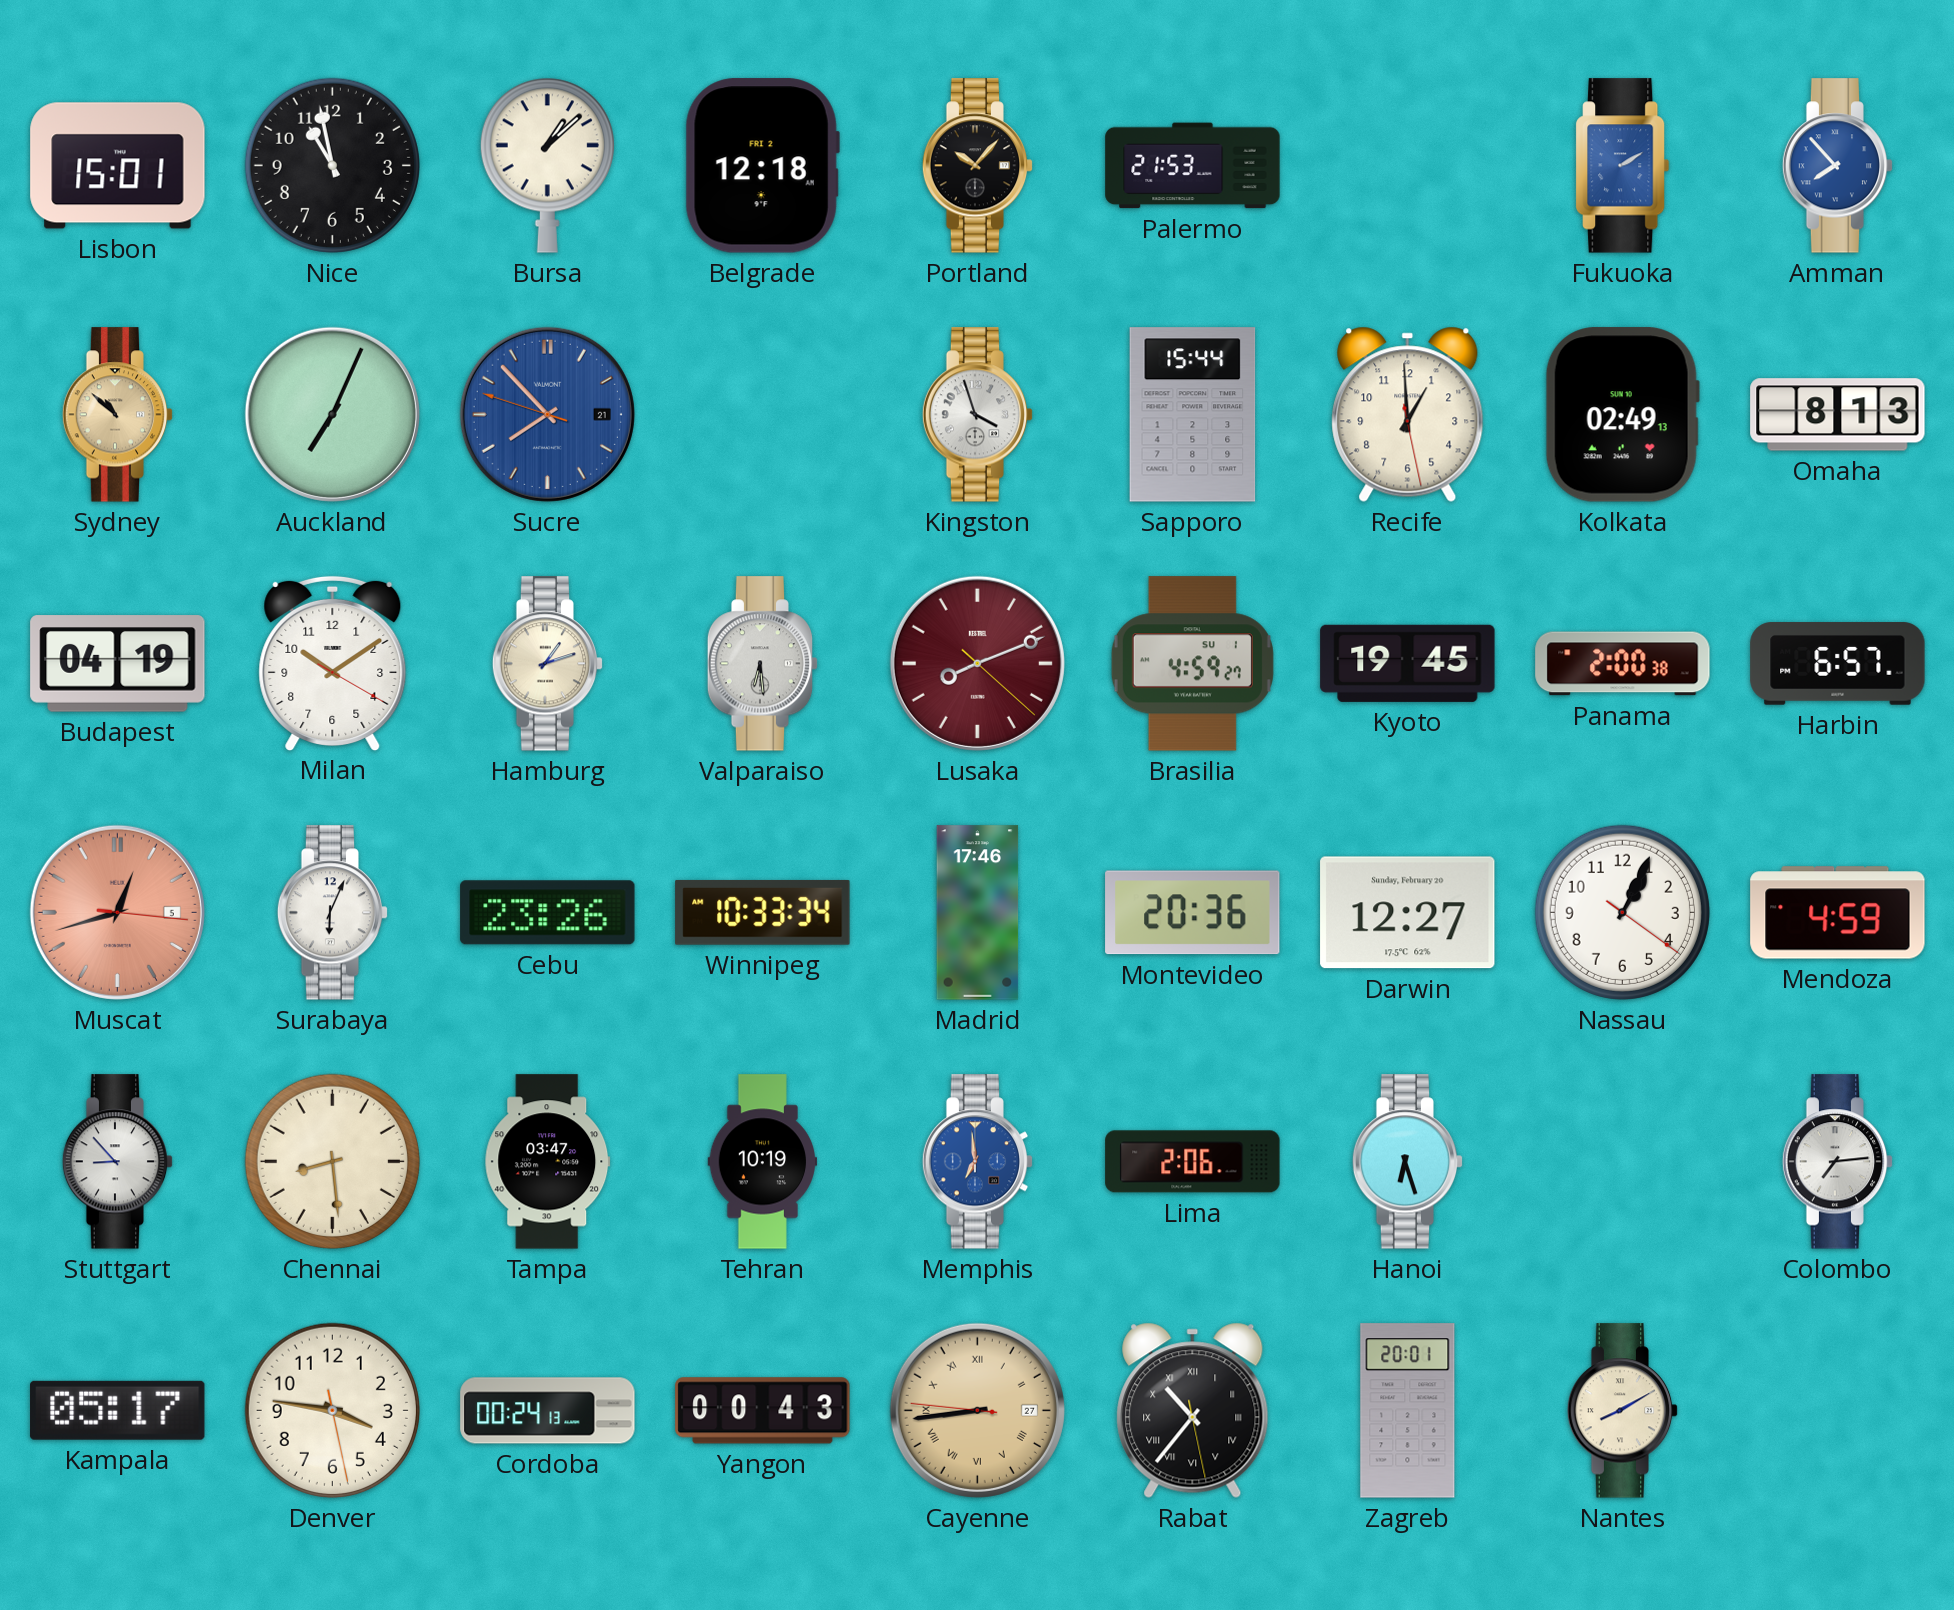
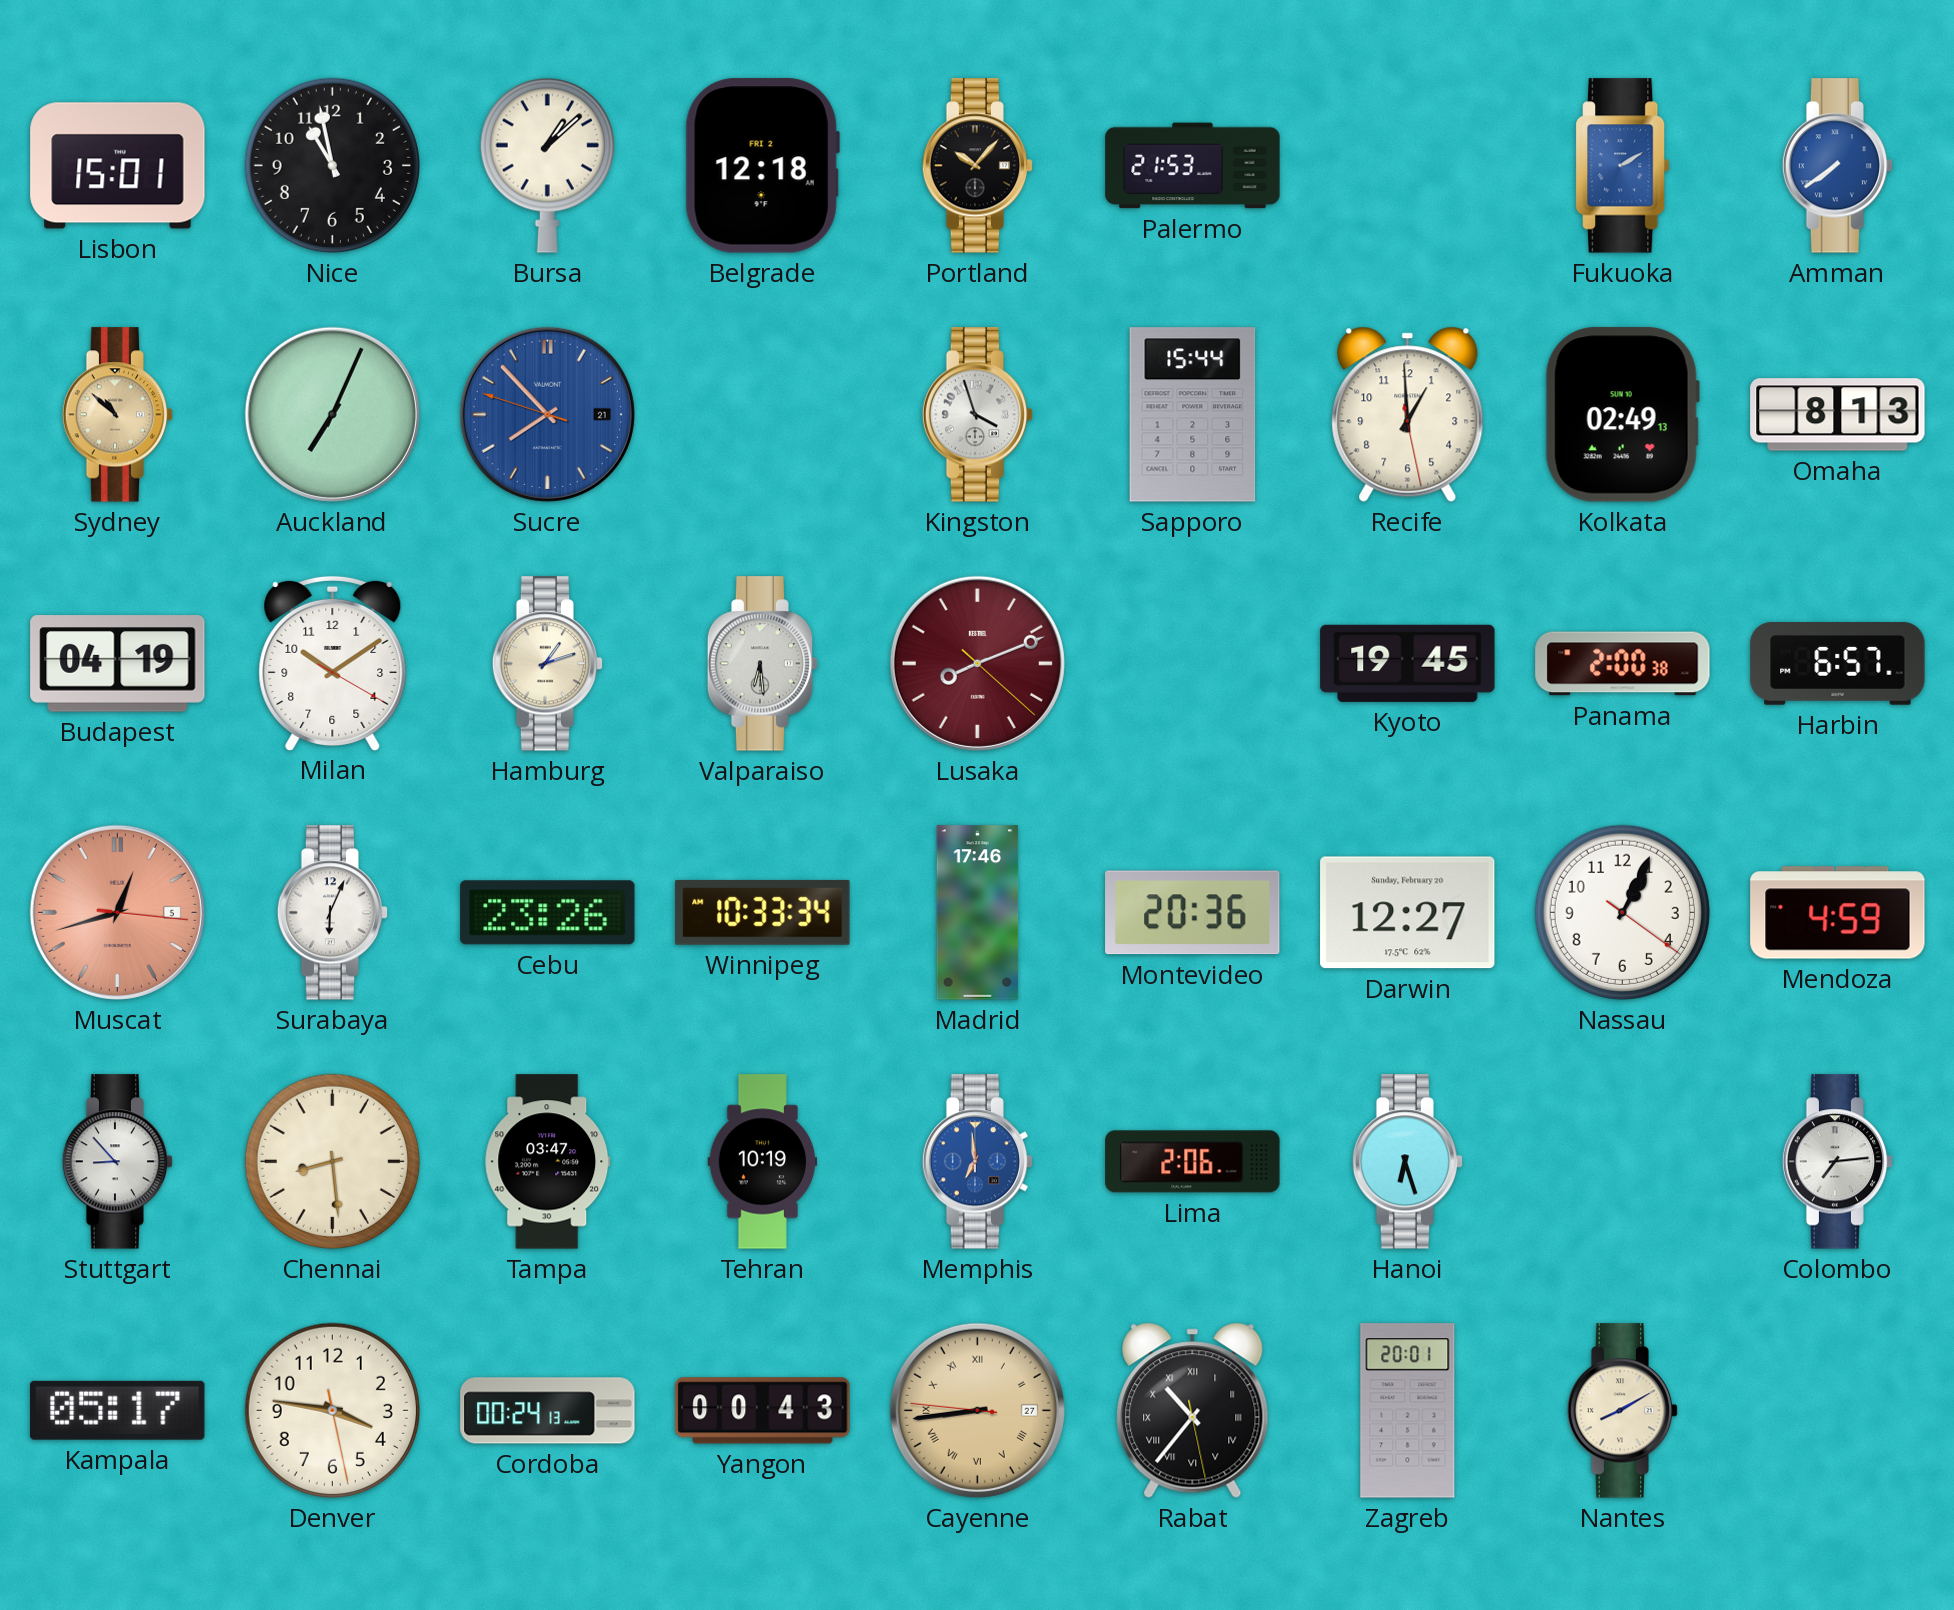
Amman: 7:53 -> 7:39 (1838, 166)
Brasilia: 4:59 -> none (1192, 664)
